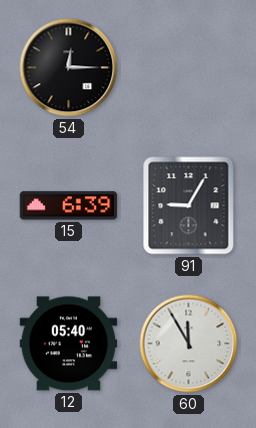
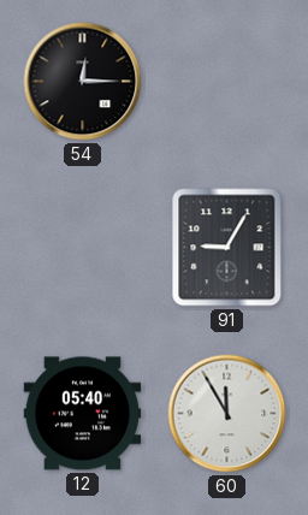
15: 6:39 -> none (69, 206)
